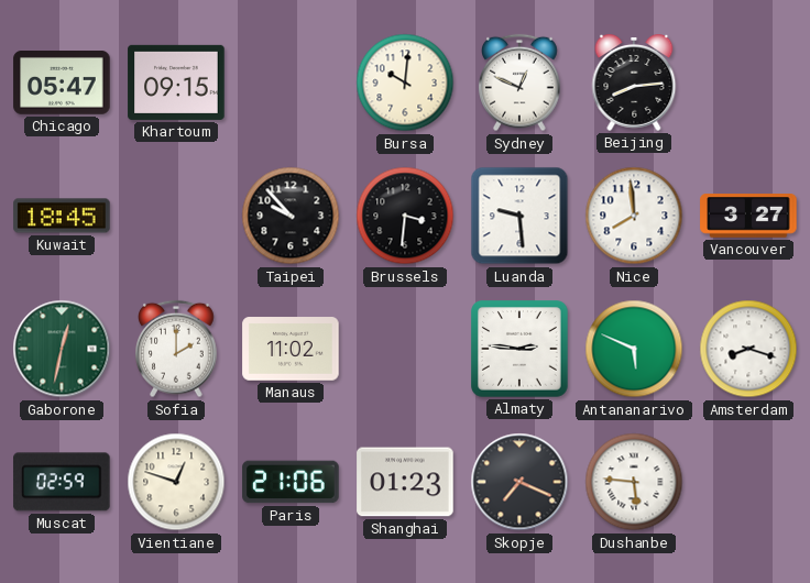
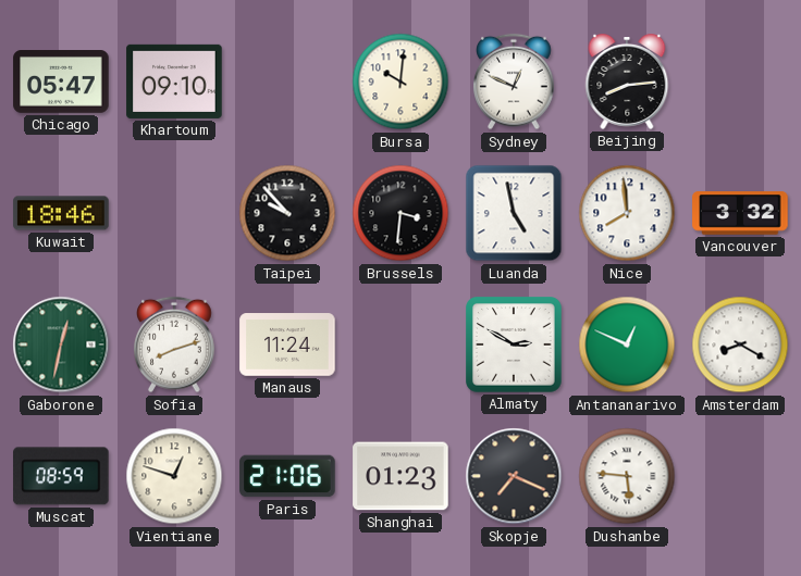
Khartoum: 09:15 -> 09:10 (174, 82)
Kuwait: 18:45 -> 18:46 (61, 213)
Luanda: 9:29 -> 4:58 (514, 213)
Vancouver: 3:27 -> 3:32 (740, 214)
Sofia: 2:00 -> 8:12 (175, 345)
Manaus: 11:02 -> 11:24 (287, 345)
Almaty: 2:46 -> 2:50 (514, 345)
Antananarivo: 5:49 -> 12:49 (627, 345)
Amsterdam: 8:18 -> 8:20 (740, 345)
Muscat: 02:59 -> 08:59 (61, 476)
